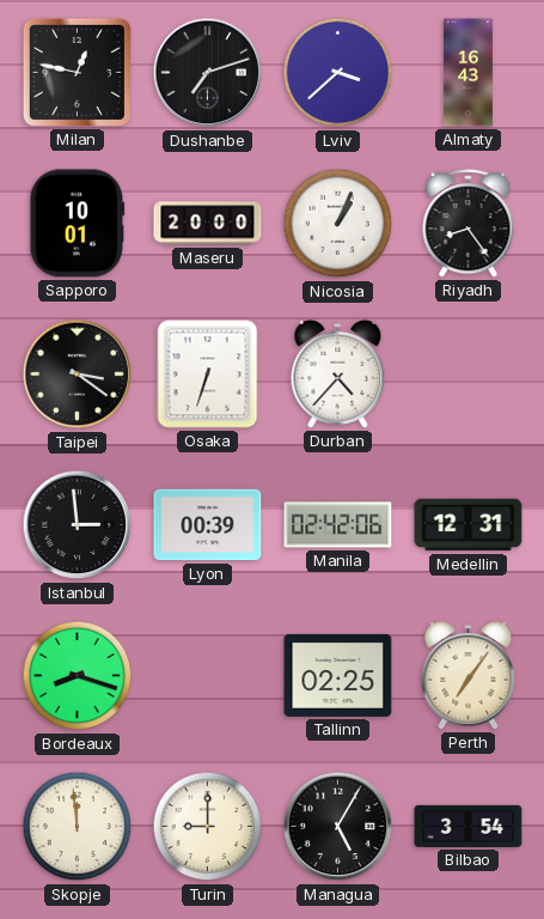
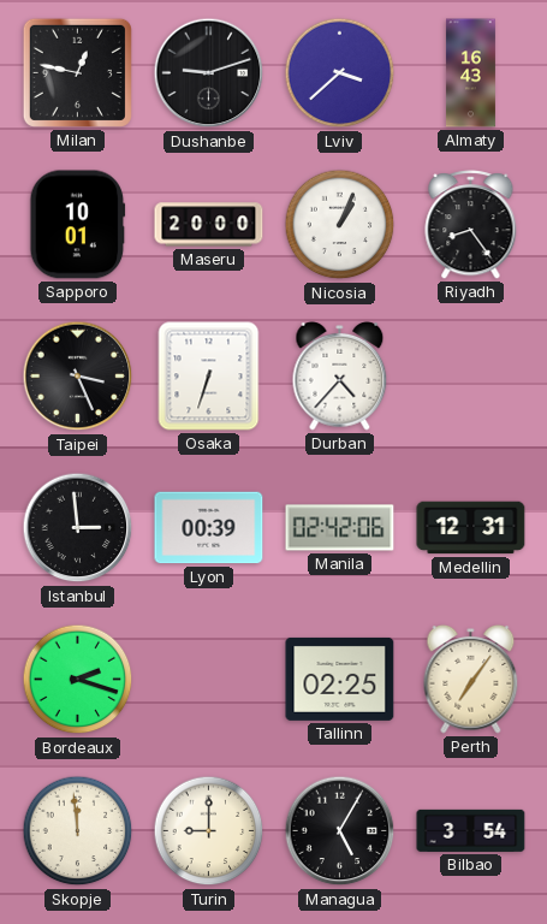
Dushanbe: 7:12 -> 9:12 (209, 73)
Taipei: 3:21 -> 3:26 (78, 377)
Bordeaux: 8:18 -> 2:18 (78, 680)
